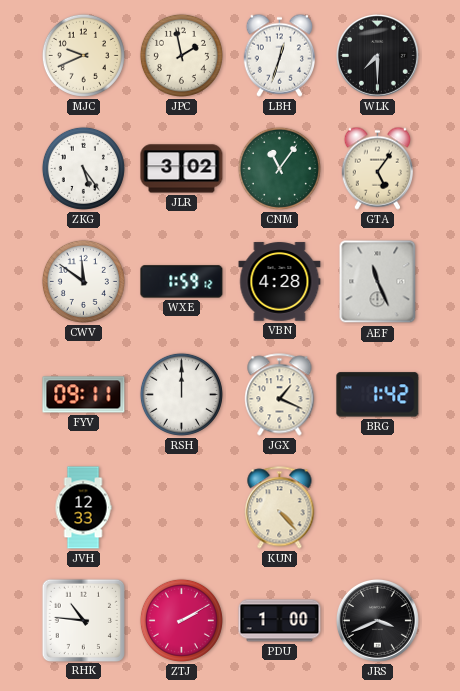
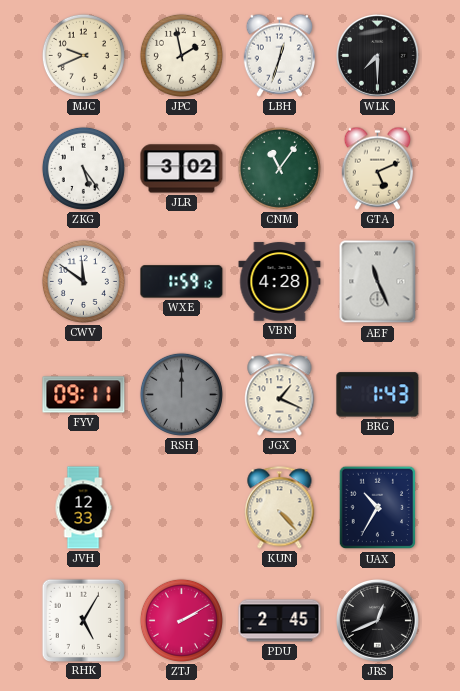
GTA: 5:06 -> 5:11 (377, 168)
RSH dial: white -> grey (181, 394)
BRG: 1:42 -> 1:43 (378, 395)
UAX: none -> 10:35 (378, 508)
RHK: 10:46 -> 5:05 (83, 620)
PDU: 1:00 -> 2:45 (280, 621)
JRS: 3:41 -> 12:41 (377, 620)
